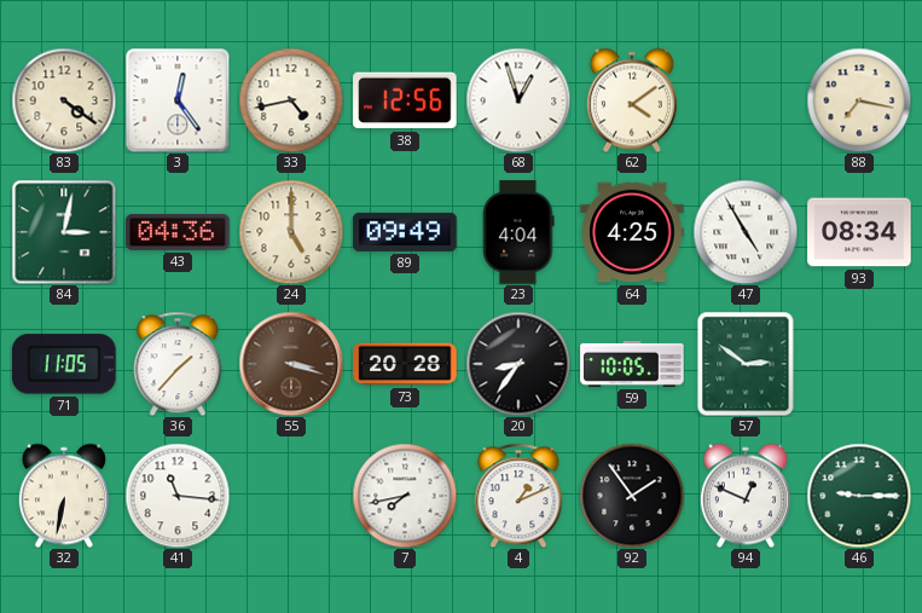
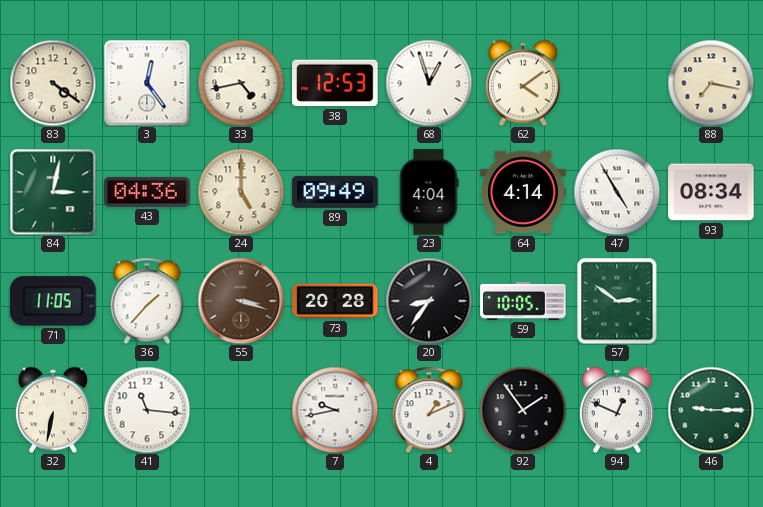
38: 12:56 -> 12:53 (335, 83)
64: 4:25 -> 4:14 (523, 192)
7: 7:43 -> 9:43 (335, 410)
